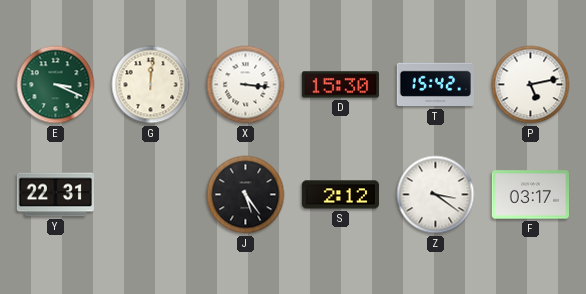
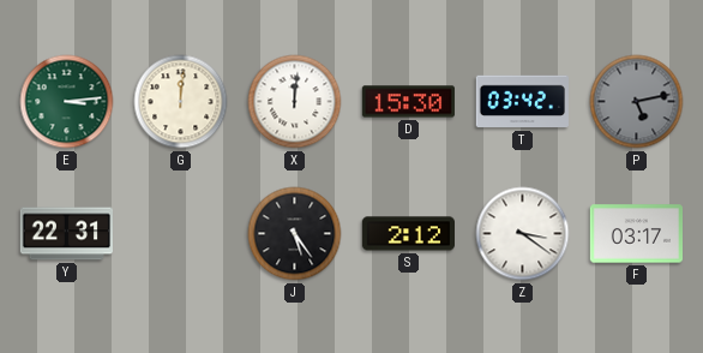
E: 3:19 -> 3:14 (67, 102)
X: 3:16 -> 12:01 (295, 102)
T: 15:42 -> 03:42 (522, 102)
P dial: white -> grey (637, 102)
